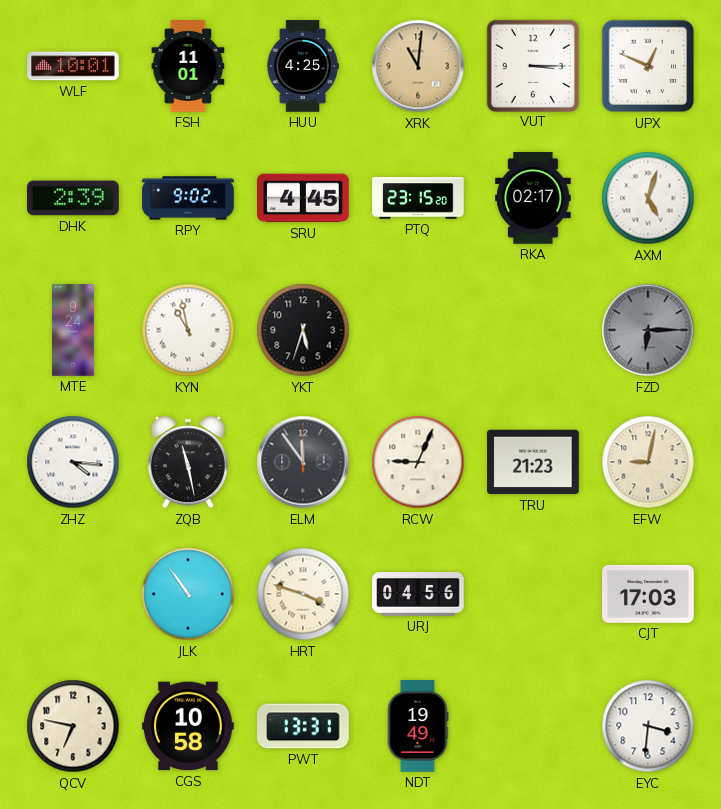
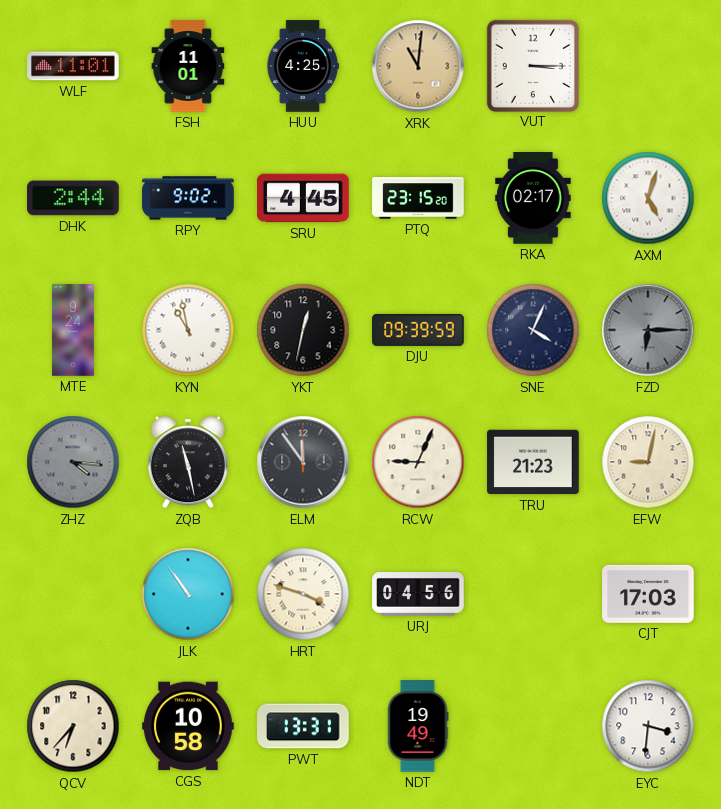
WLF: 10:01 -> 11:01 (73, 66)
UPX: 12:49 -> none (648, 66)
DHK: 2:39 -> 2:44 (73, 198)
YKT: 5:33 -> 12:32 (303, 330)
DJU: none -> 09:39 (418, 330)
SNE: none -> 4:04 (533, 330)
ZHZ dial: white -> grey (73, 462)
QCV: 6:47 -> 6:37 (73, 726)
